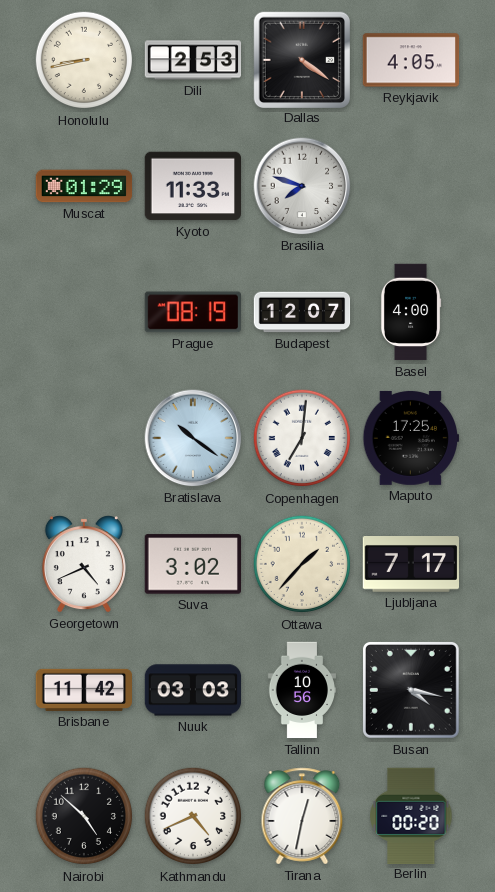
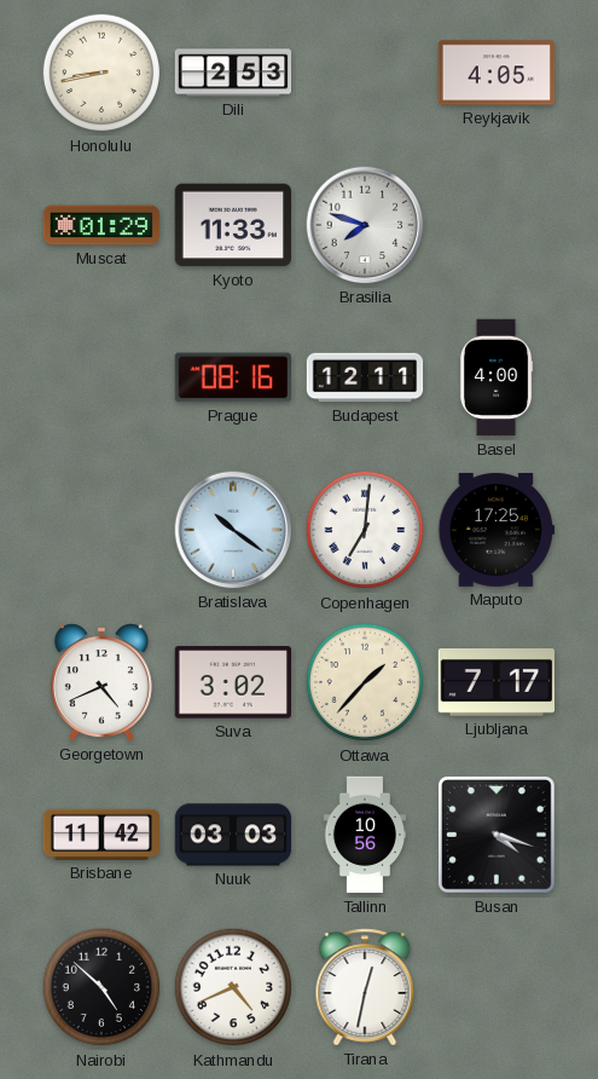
Dallas: 4:21 -> none (301, 59)
Prague: 08:19 -> 08:16 (232, 377)
Budapest: 12:07 -> 12:11 (365, 377)
Busan: 4:17 -> 4:18 (497, 835)
Berlin: 00:20 -> none (411, 815)
